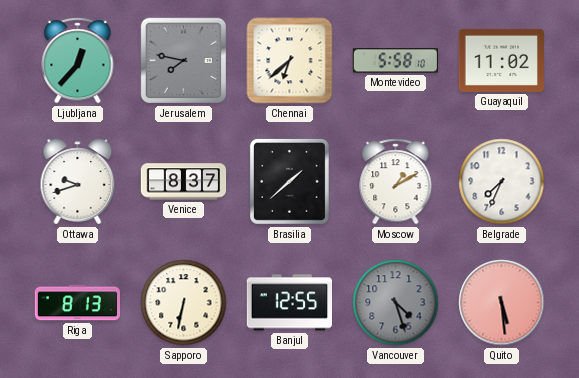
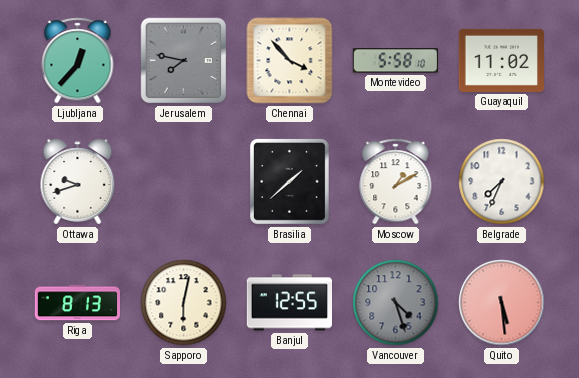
Chennai: 6:38 -> 3:53 (290, 61)
Venice: 8:37 -> none (184, 182)
Sapporo: 6:32 -> 6:02 (184, 303)
